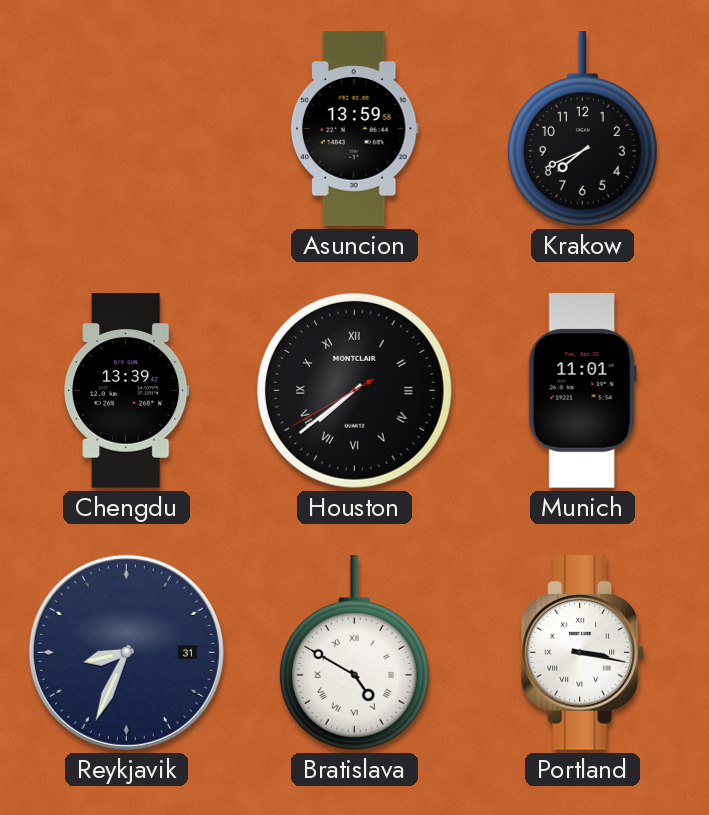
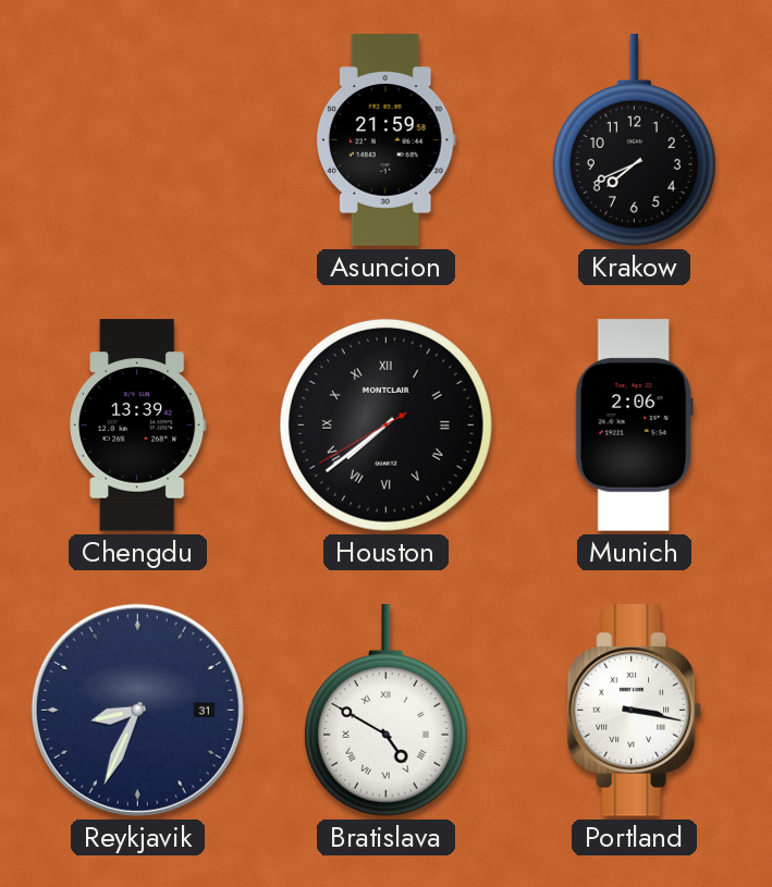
Asuncion: 13:59 -> 21:59 (385, 140)
Munich: 11:01 -> 2:06 (634, 426)
